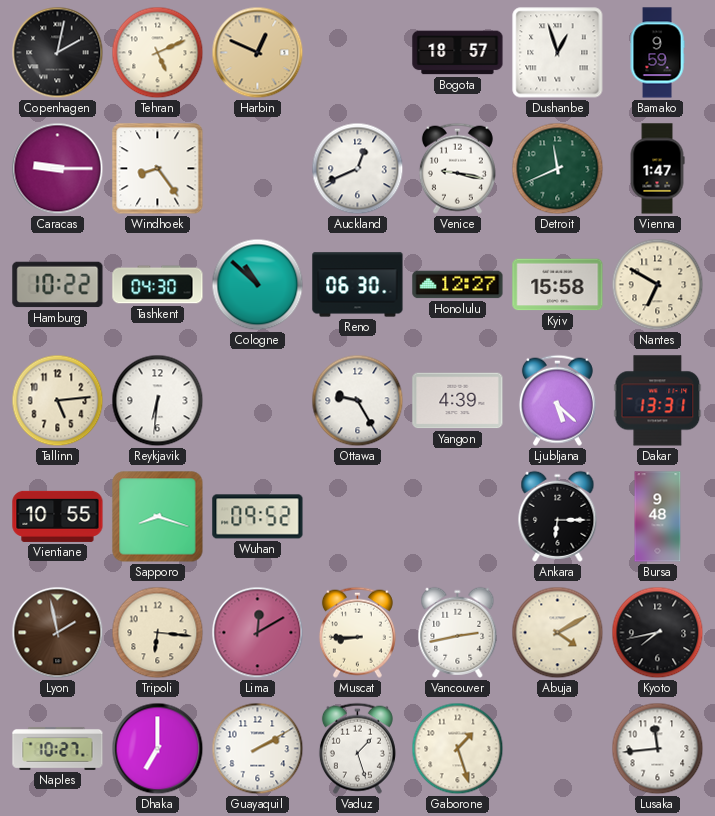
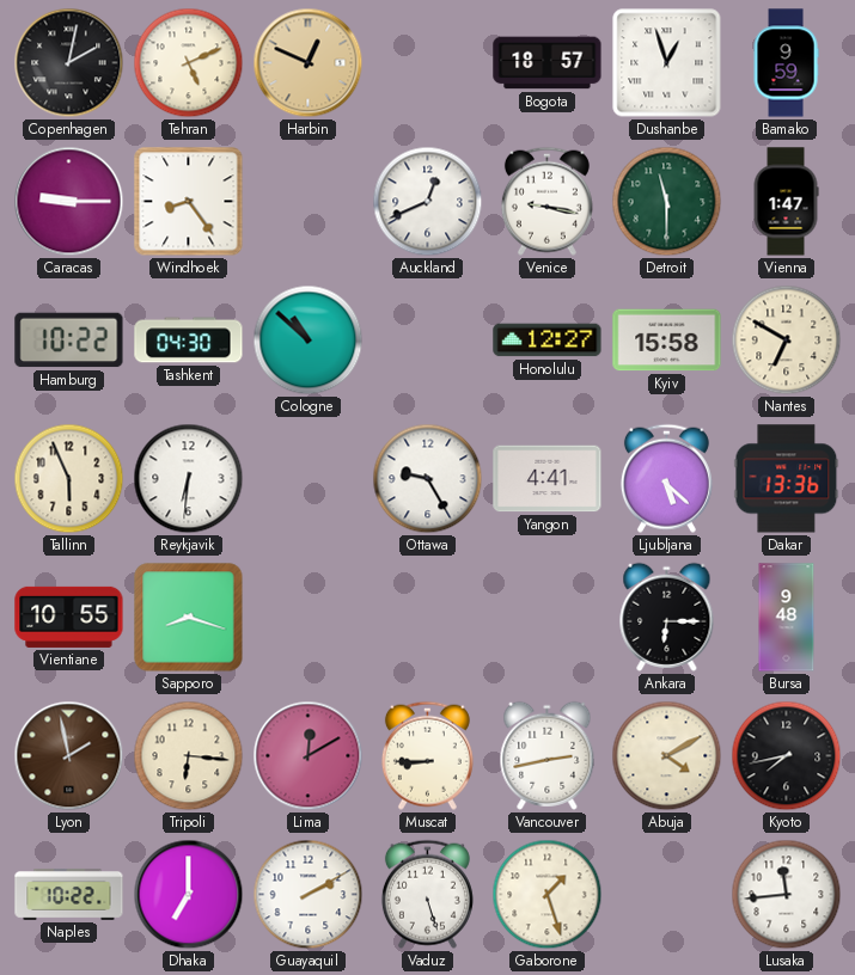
Detroit: 11:41 -> 11:30 (667, 202)
Reno: 06:30 -> none (358, 285)
Tallinn: 5:14 -> 5:56 (69, 479)
Yangon: 4:39 -> 4:41 (548, 479)
Dakar: 13:31 -> 13:36 (787, 479)
Wuhan: 09:52 -> none (258, 517)
Naples: 10:27 -> 10:22 (69, 894)
Vaduz: 1:27 -> 5:27 (427, 894)
